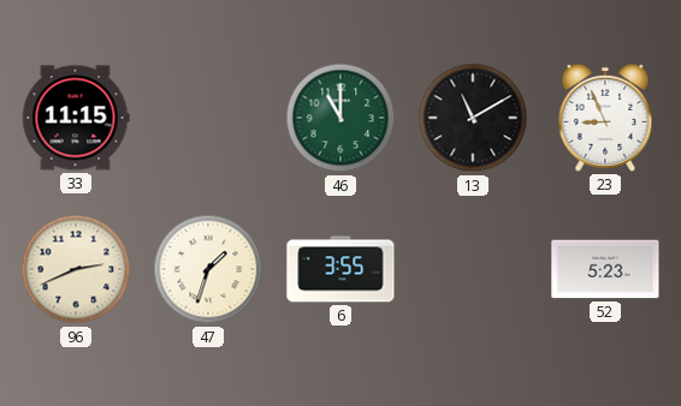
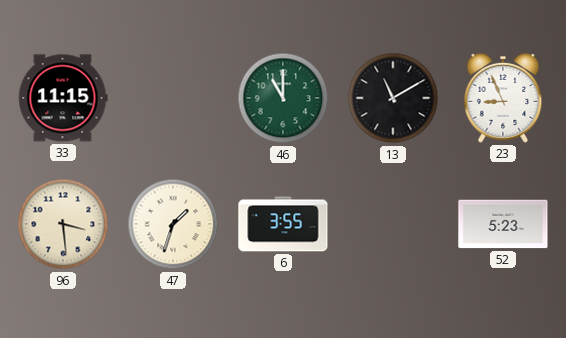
96: 2:41 -> 3:29 (63, 224)
